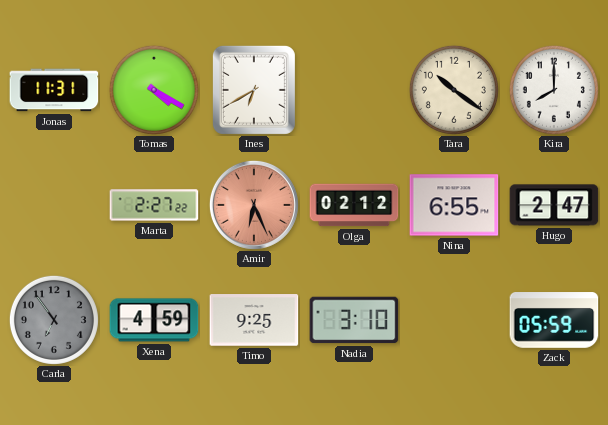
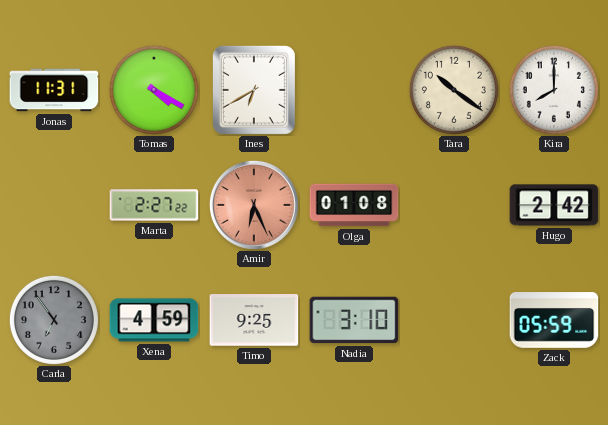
Olga: 02:12 -> 01:08 (354, 205)
Nina: 6:55 -> none (454, 205)
Hugo: 2:47 -> 2:42 (554, 205)
